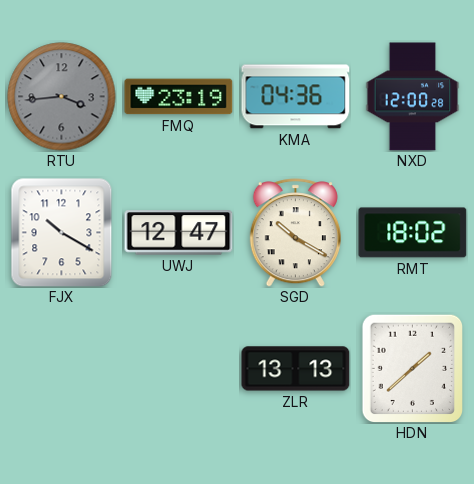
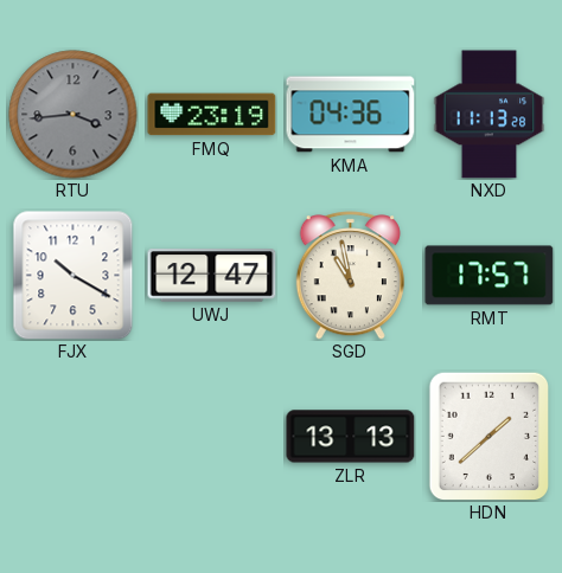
NXD: 12:00 -> 11:13 (490, 115)
SGD: 10:20 -> 10:58 (350, 276)
RMT: 18:02 -> 17:57 (490, 276)
